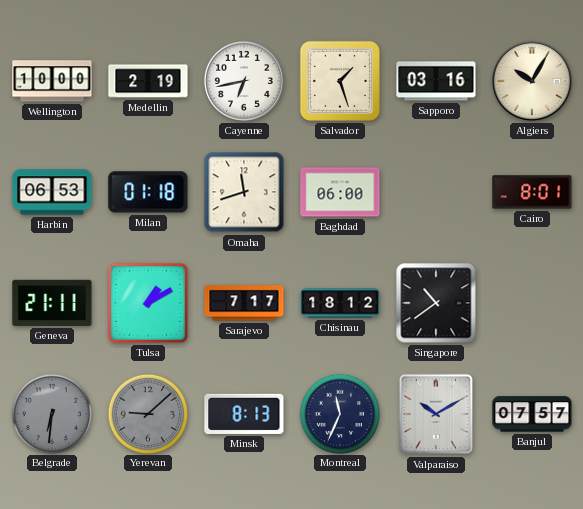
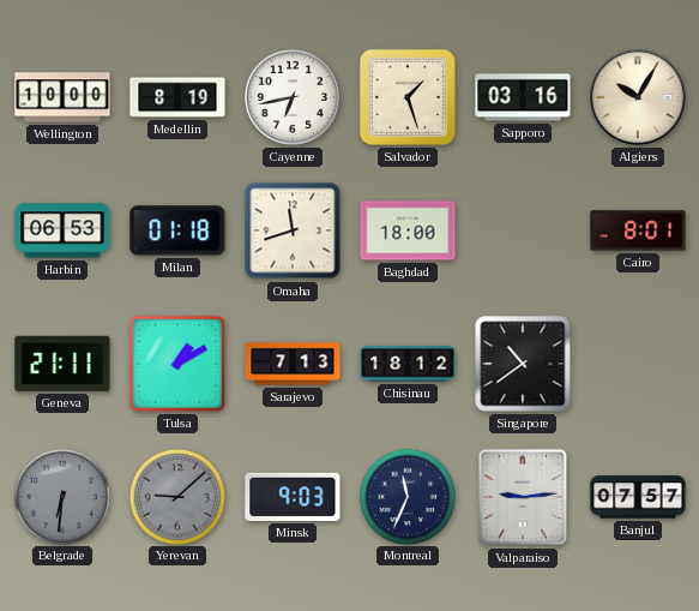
Medellin: 2:19 -> 8:19 (177, 97)
Baghdad: 06:00 -> 18:00 (408, 230)
Sarajevo: 7:17 -> 7:13 (293, 364)
Minsk: 8:13 -> 9:03 (293, 497)
Valparaiso: 10:10 -> 9:14 (523, 497)
